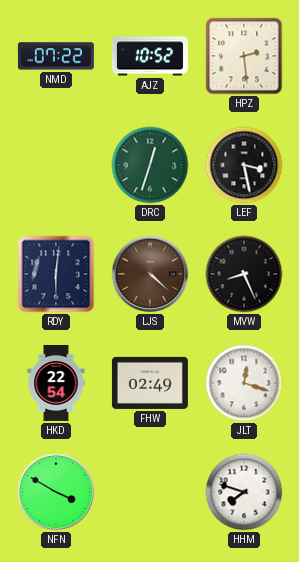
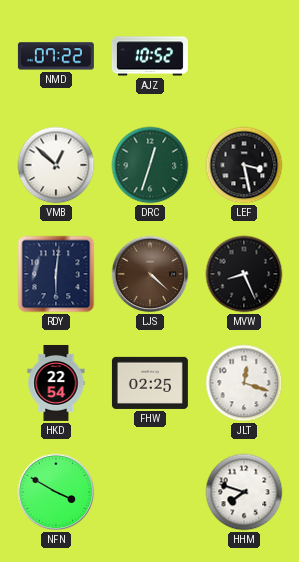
HPZ: 2:29 -> none (244, 56)
VMB: none -> 12:52 (56, 165)
FHW: 02:49 -> 02:25 (150, 383)
